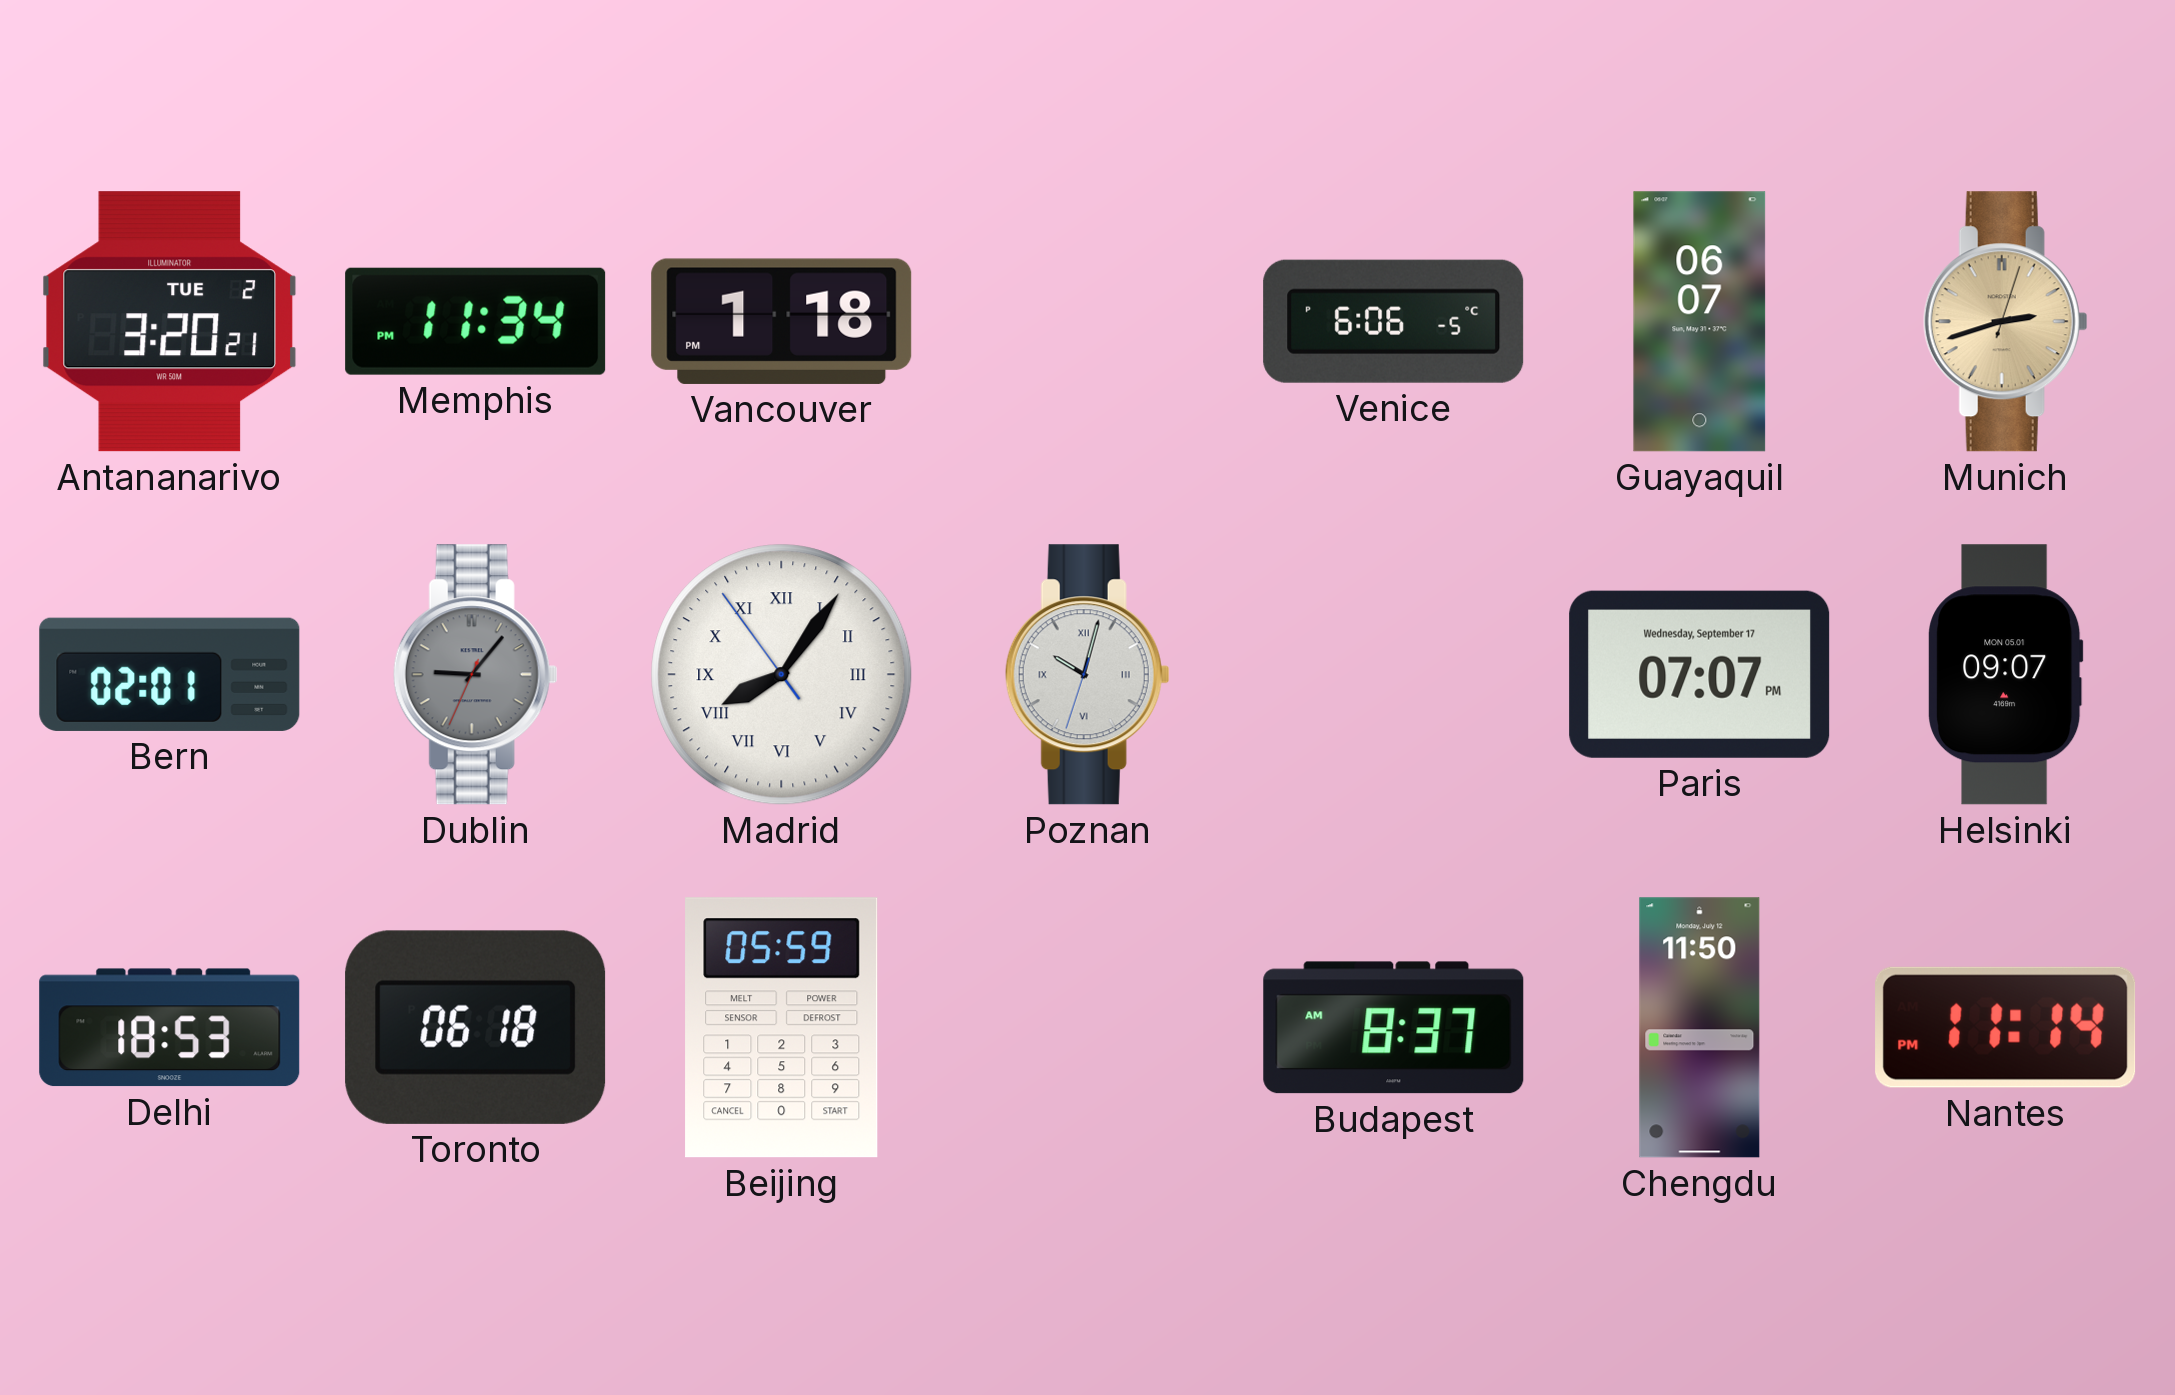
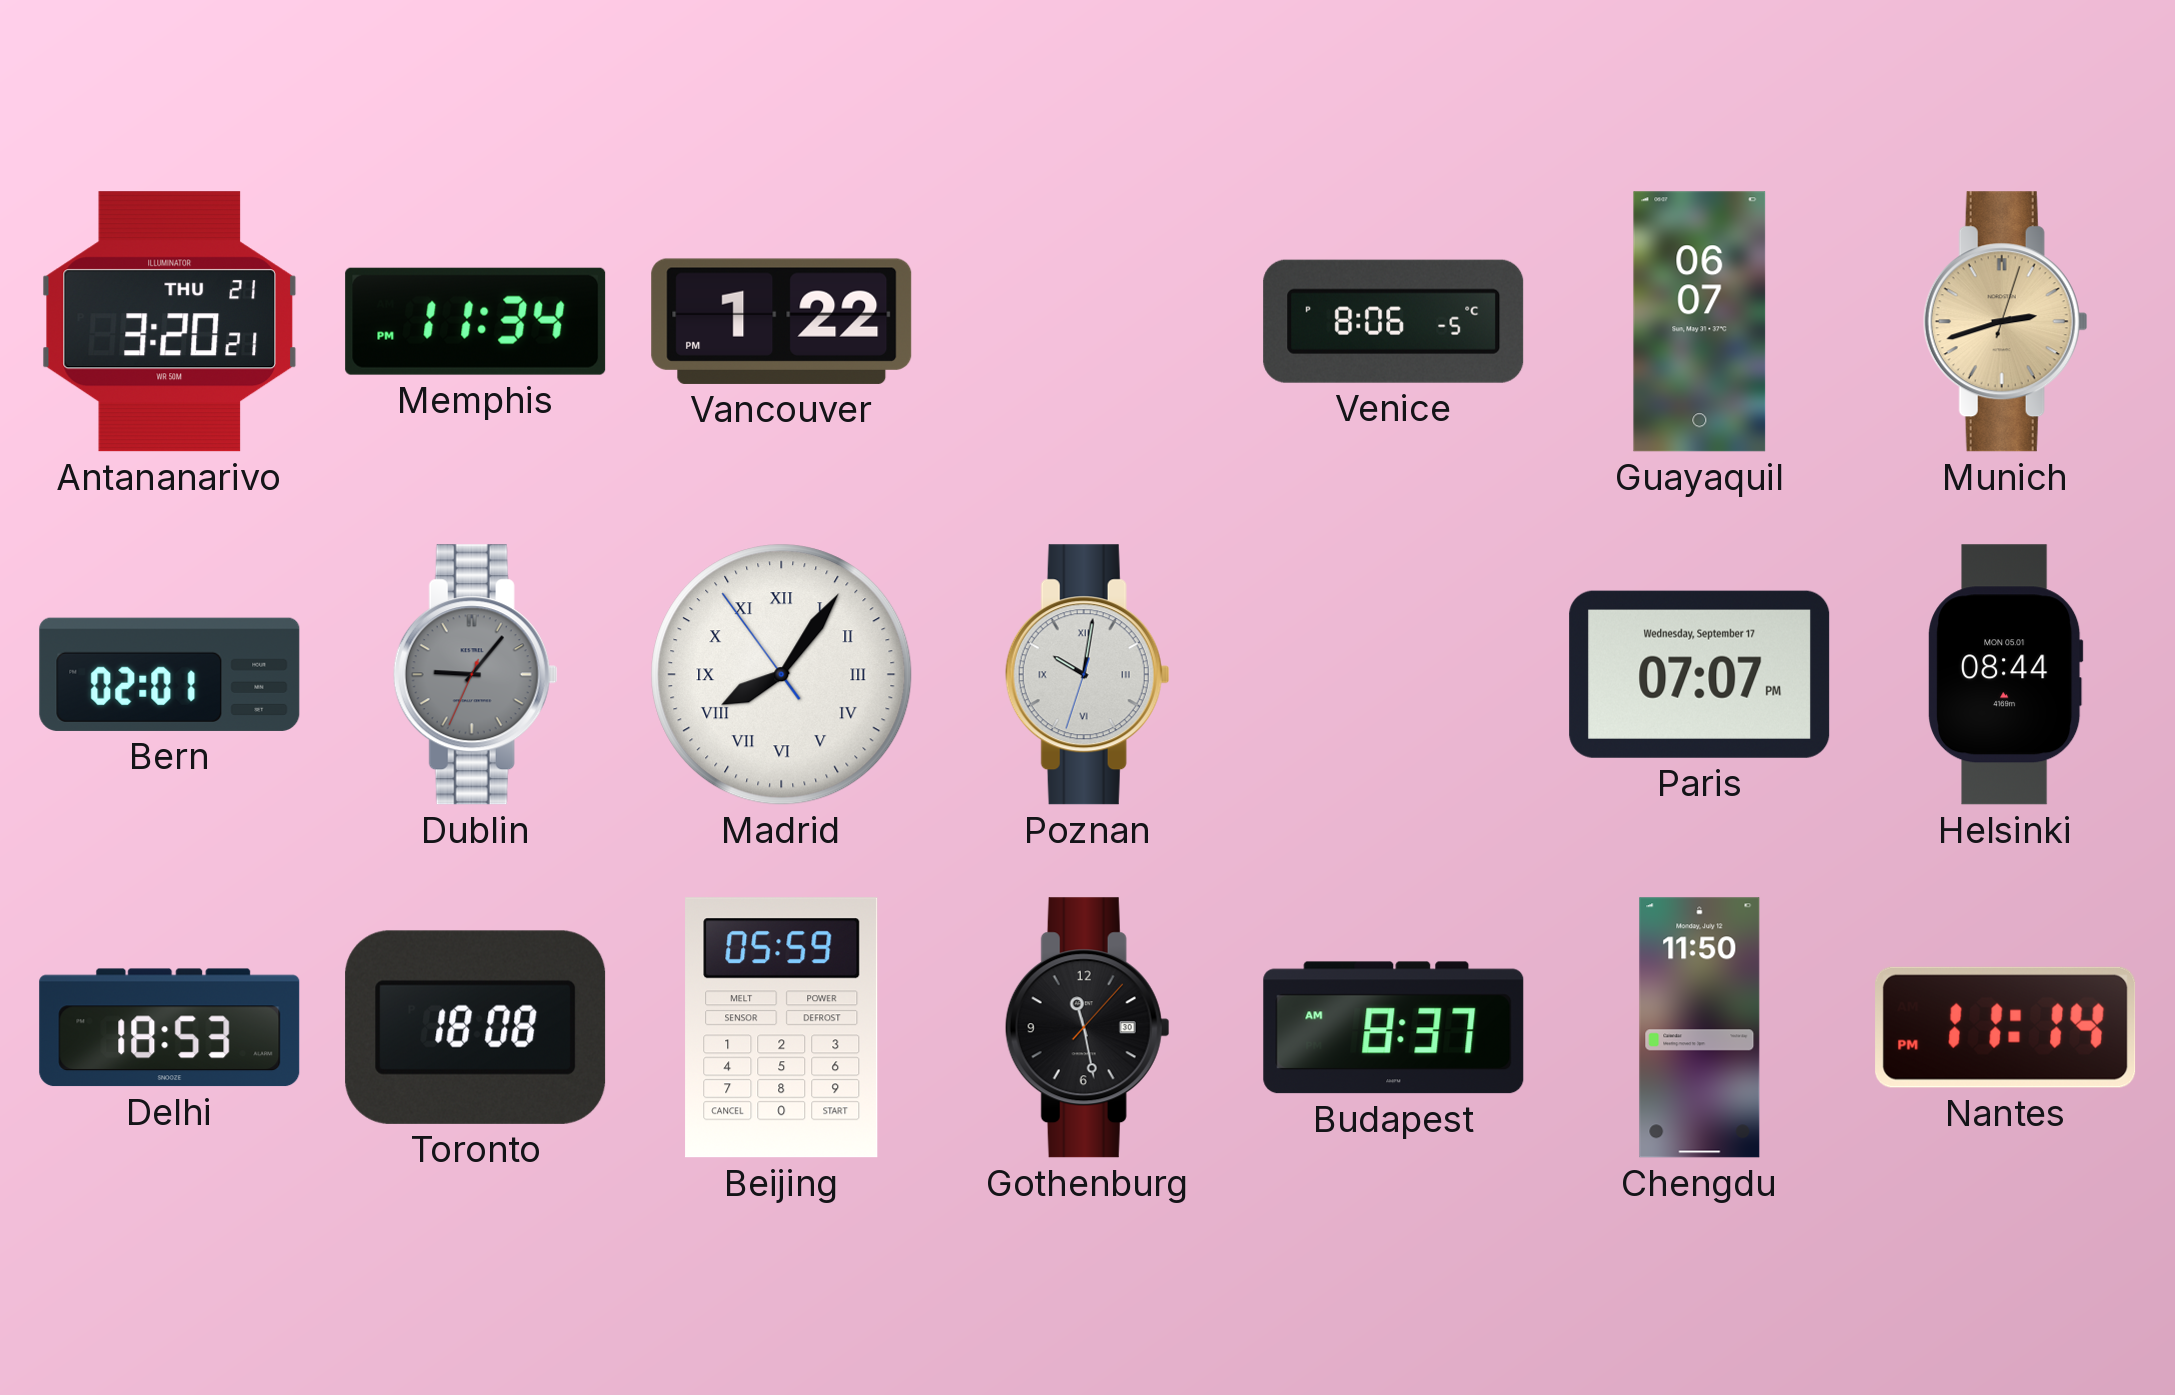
Antananarivo date: TUE 2 -> THU 21 (169, 322)
Vancouver: 1:18 -> 1:22 (782, 321)
Venice: 6:06 -> 8:06 (1394, 321)
Poznan: 10:02 -> 10:01 (1087, 675)
Helsinki: 09:07 -> 08:44 (2005, 675)
Toronto: 06:18 -> 18:08 (476, 1027)
Gothenburg: none -> 11:28 (1087, 1028)
